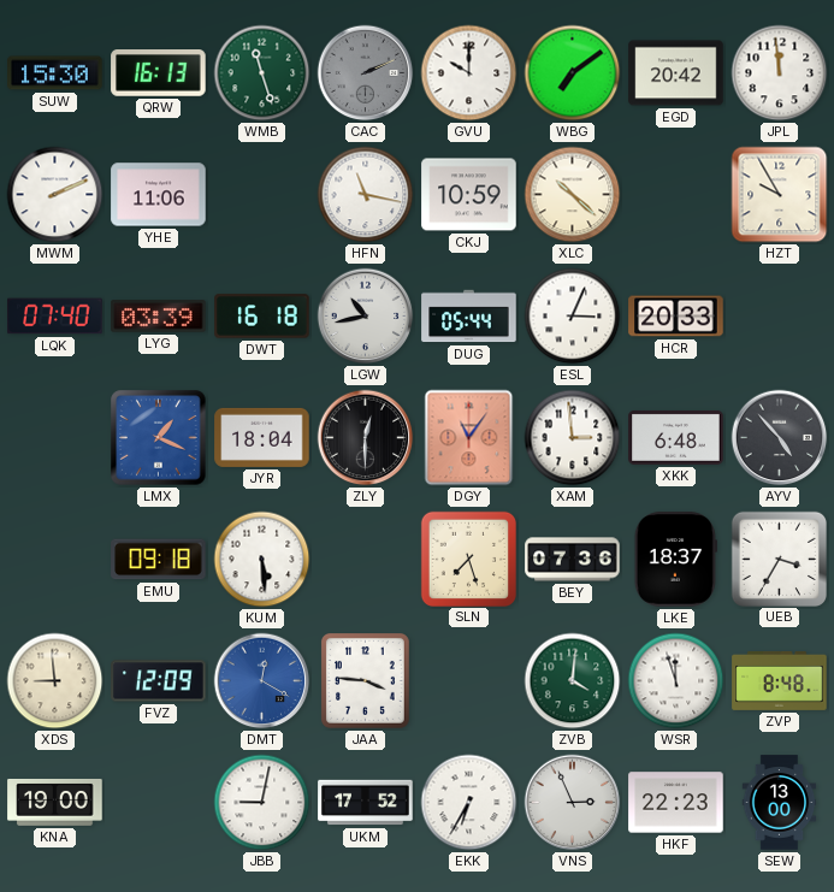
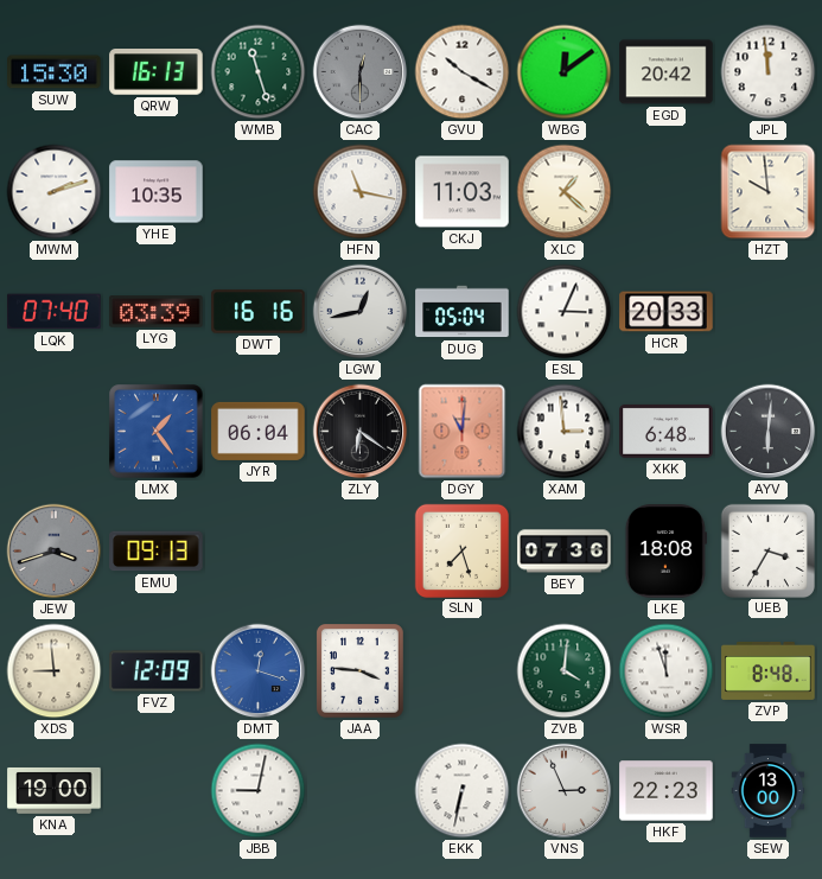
CAC: 2:11 -> 12:30 (361, 72)
GVU: 10:00 -> 10:20 (463, 72)
WBG: 7:09 -> 12:09 (565, 72)
MWM: 2:11 -> 2:12 (55, 192)
YHE: 11:06 -> 10:35 (157, 192)
CKJ: 10:59 -> 11:03 (463, 192)
XLC: 10:22 -> 1:22 (565, 192)
HZT: 9:55 -> 9:59 (769, 192)
DWT: 16:18 -> 16:16 (259, 312)
LGW: 10:43 -> 12:43 (361, 312)
DUG: 05:44 -> 05:04 (463, 312)
LMX: 1:19 -> 1:24 (157, 432)
JYR: 18:04 -> 06:04 (259, 431)
ZLY: 12:30 -> 6:21 (361, 432)
DGY: 11:06 -> 11:01 (463, 432)
AYV: 4:53 -> 6:01 (769, 432)
JEW: none -> 3:42 (55, 552)
EMU: 09:18 -> 09:13 (157, 552)
KUM: 5:29 -> none (262, 560)
LKE: 18:37 -> 18:08 (665, 552)
DMT: 12:20 -> 12:18 (259, 671)
UKM: 17:52 -> none (366, 803)
EKK: 6:35 -> 6:32 (463, 791)
